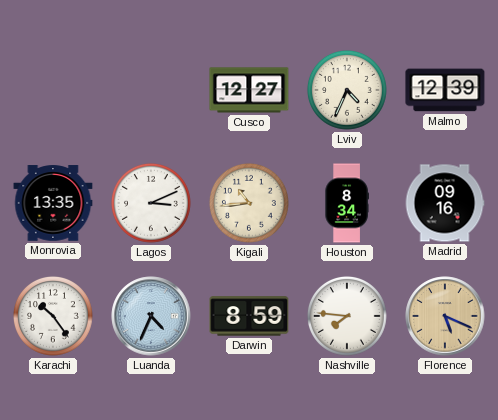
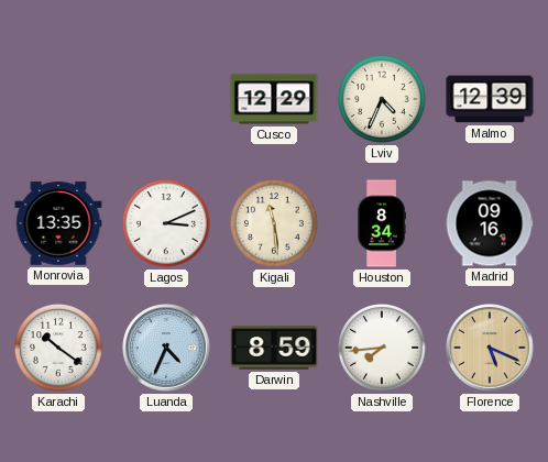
Cusco: 12:27 -> 12:29 (274, 99)
Kigali: 10:44 -> 11:29 (274, 223)
Karachi: 10:24 -> 10:21 (58, 348)
Nashville: 7:46 -> 7:44 (382, 348)
